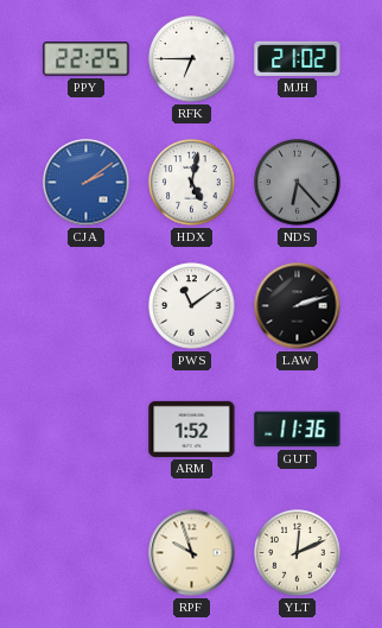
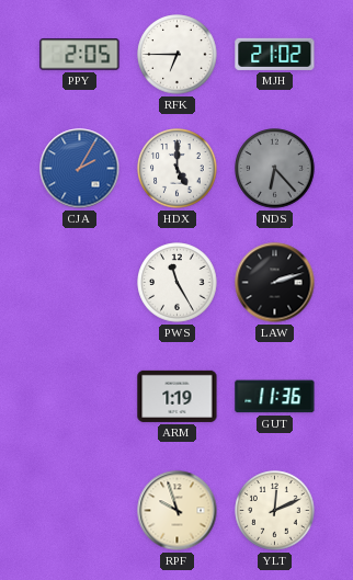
PPY: 22:25 -> 2:05 (80, 55)
CJA: 2:09 -> 2:05 (80, 169)
HDX: 5:02 -> 5:00 (178, 169)
PWS: 11:09 -> 11:25 (178, 283)
ARM: 1:52 -> 1:19 (178, 396)
